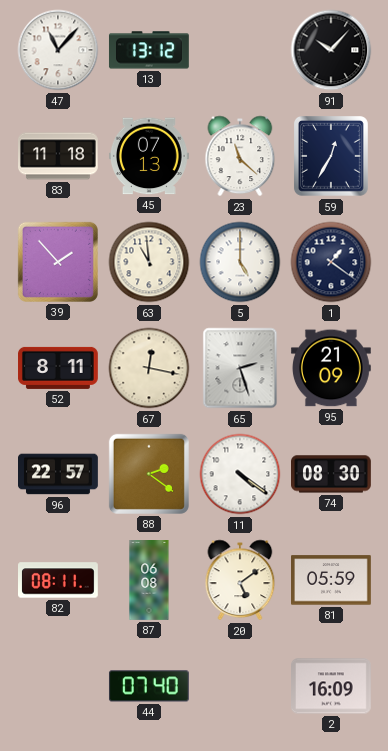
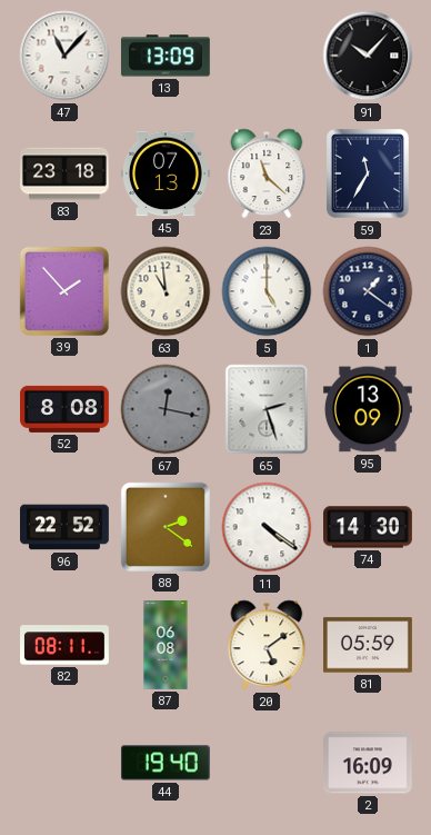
13: 13:12 -> 13:09 (166, 56)
83: 11:18 -> 23:18 (66, 173)
59: 12:35 -> 11:35 (368, 175)
52: 8:11 -> 8:08 (66, 409)
67 dial: cream -> grey (166, 409)
95: 21:09 -> 13:09 (368, 409)
96: 22:57 -> 22:52 (66, 527)
74: 08:30 -> 14:30 (369, 527)
44: 07:40 -> 19:40 (166, 763)
